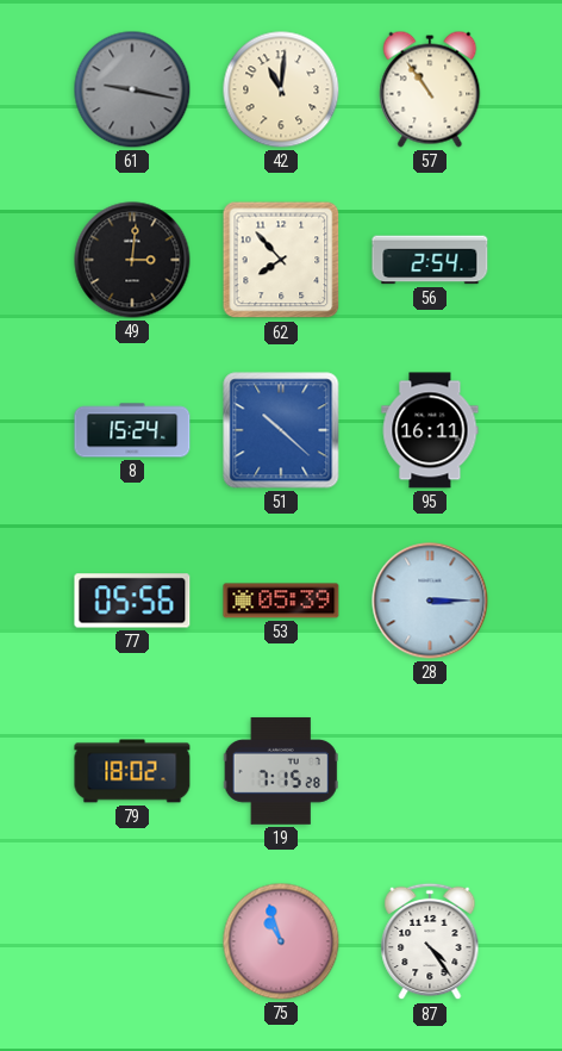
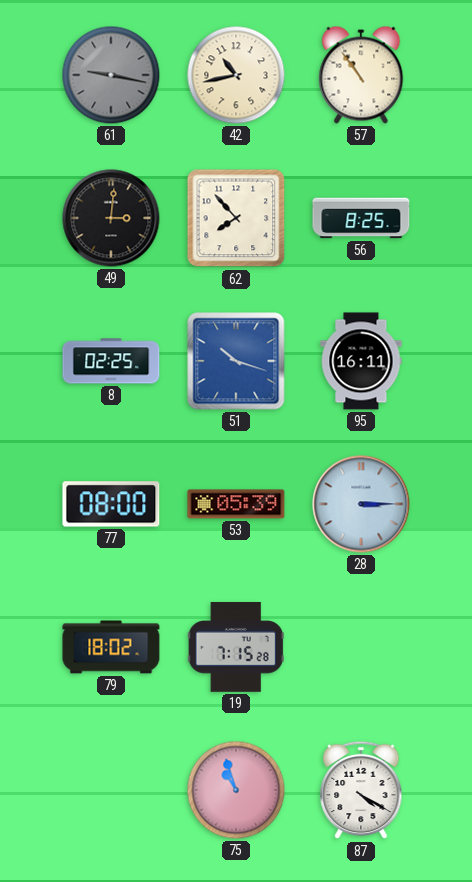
42: 11:01 -> 10:43 (236, 75)
56: 2:54 -> 8:25 (361, 218)
8: 15:24 -> 02:25 (111, 361)
51: 10:22 -> 10:18 (236, 361)
77: 05:56 -> 08:00 (111, 504)
87: 4:24 -> 4:20 (361, 790)
